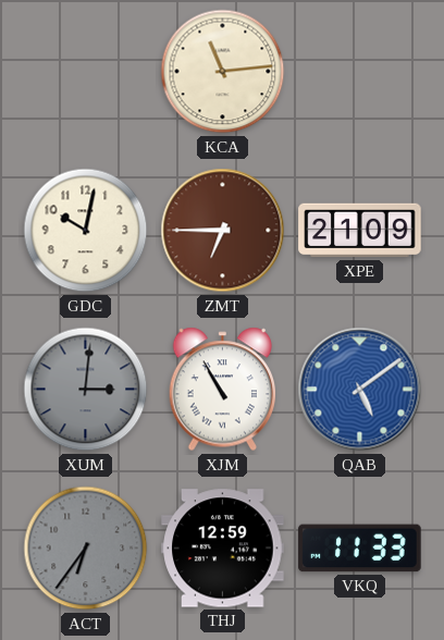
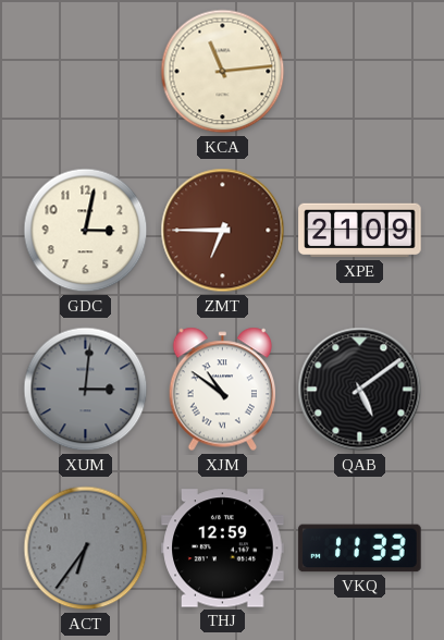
GDC: 10:02 -> 3:02 (86, 231)
XJM: 10:55 -> 10:51 (223, 390)
QAB dial: blue -> black (360, 390)
